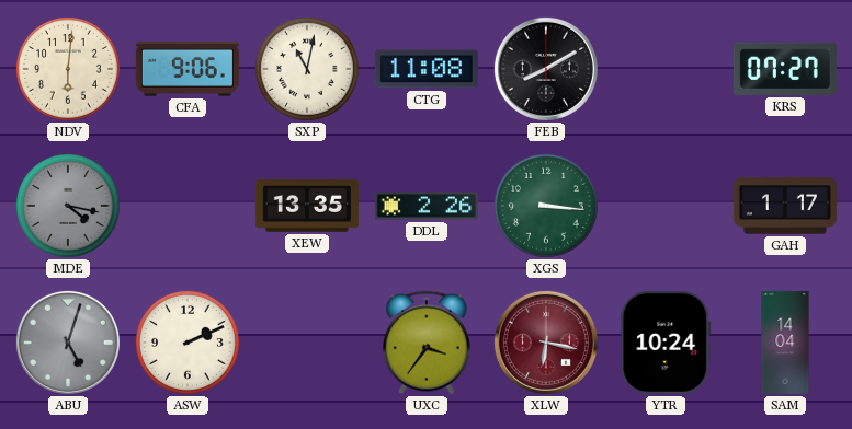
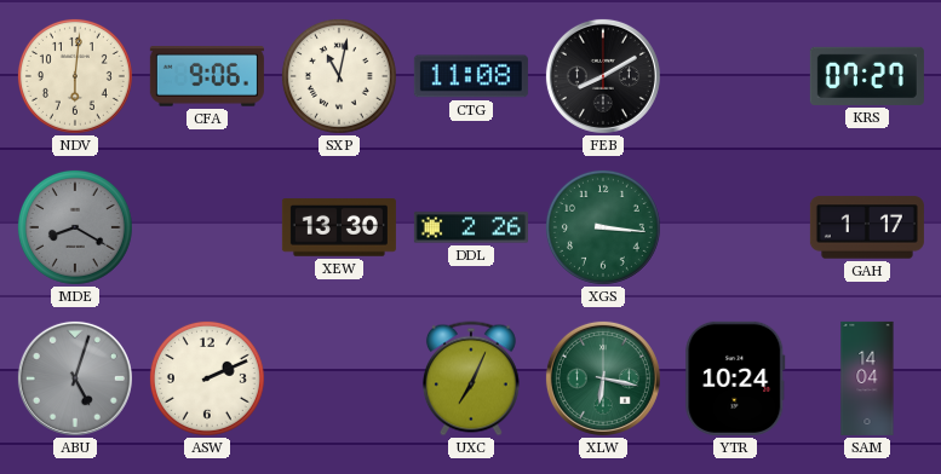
MDE: 4:17 -> 8:20 (75, 227)
XEW: 13:35 -> 13:30 (339, 227)
UXC: 3:36 -> 7:04 (471, 378)
XLW dial: burgundy -> green (603, 378)
